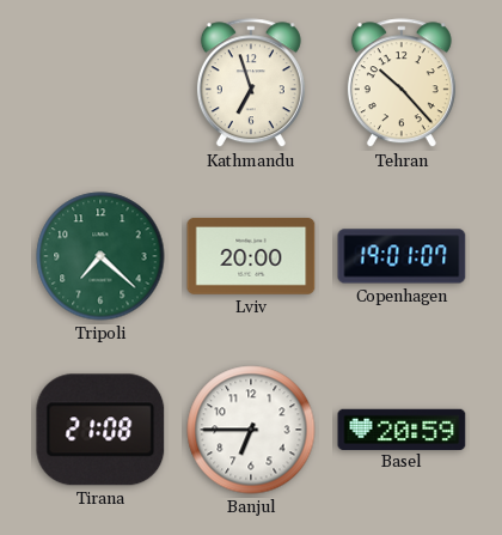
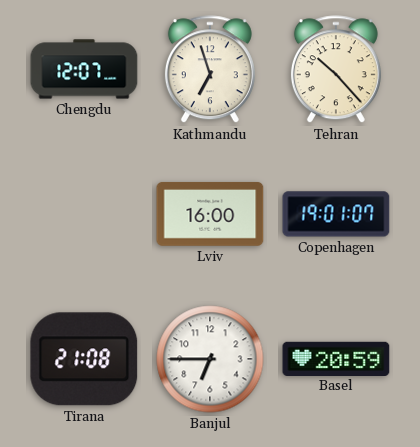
Chengdu: none -> 12:07 (84, 69)
Tripoli: 7:22 -> none (100, 256)
Lviv: 20:00 -> 16:00 (210, 214)
